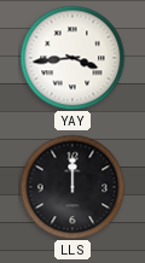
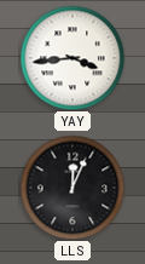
LLS: 12:00 -> 12:04 (72, 188)
